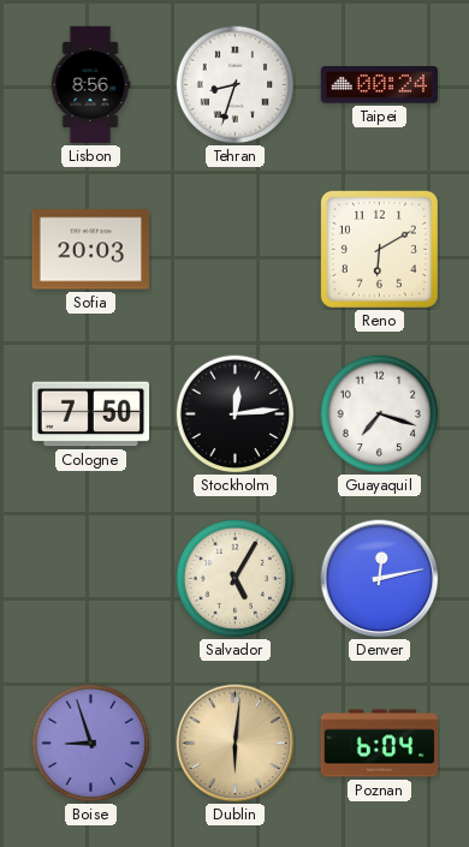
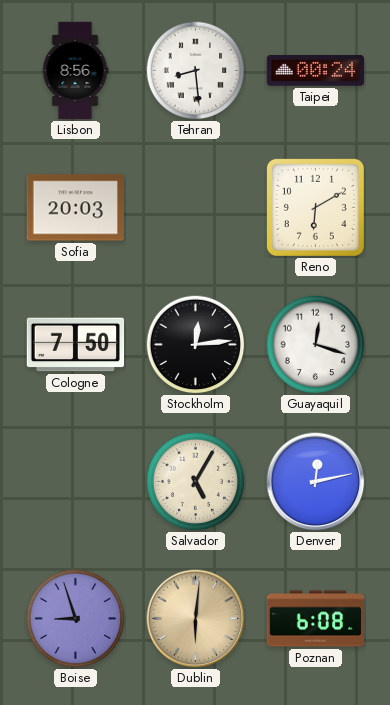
Tehran: 8:33 -> 8:29 (196, 71)
Guayaquil: 7:18 -> 12:18 (316, 345)
Poznan: 6:04 -> 6:08 (316, 619)
